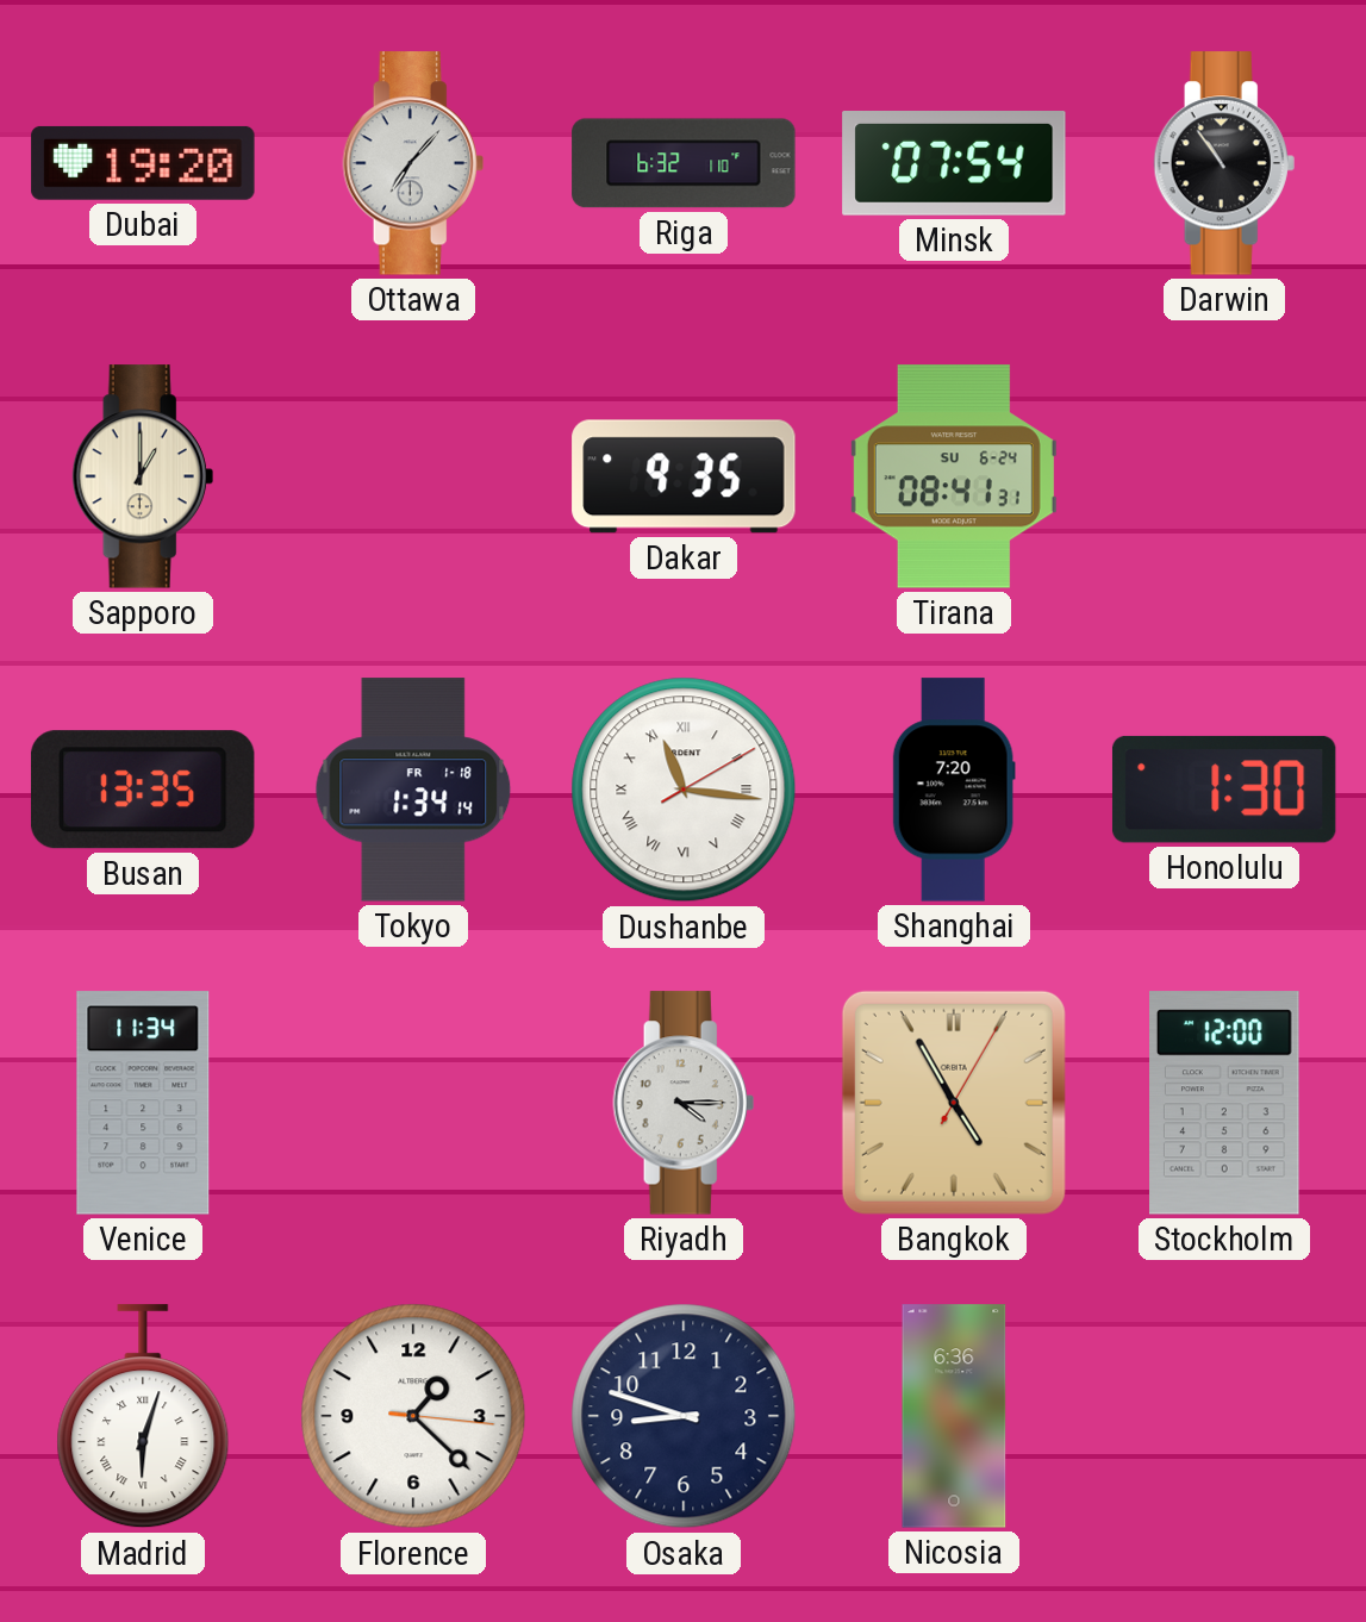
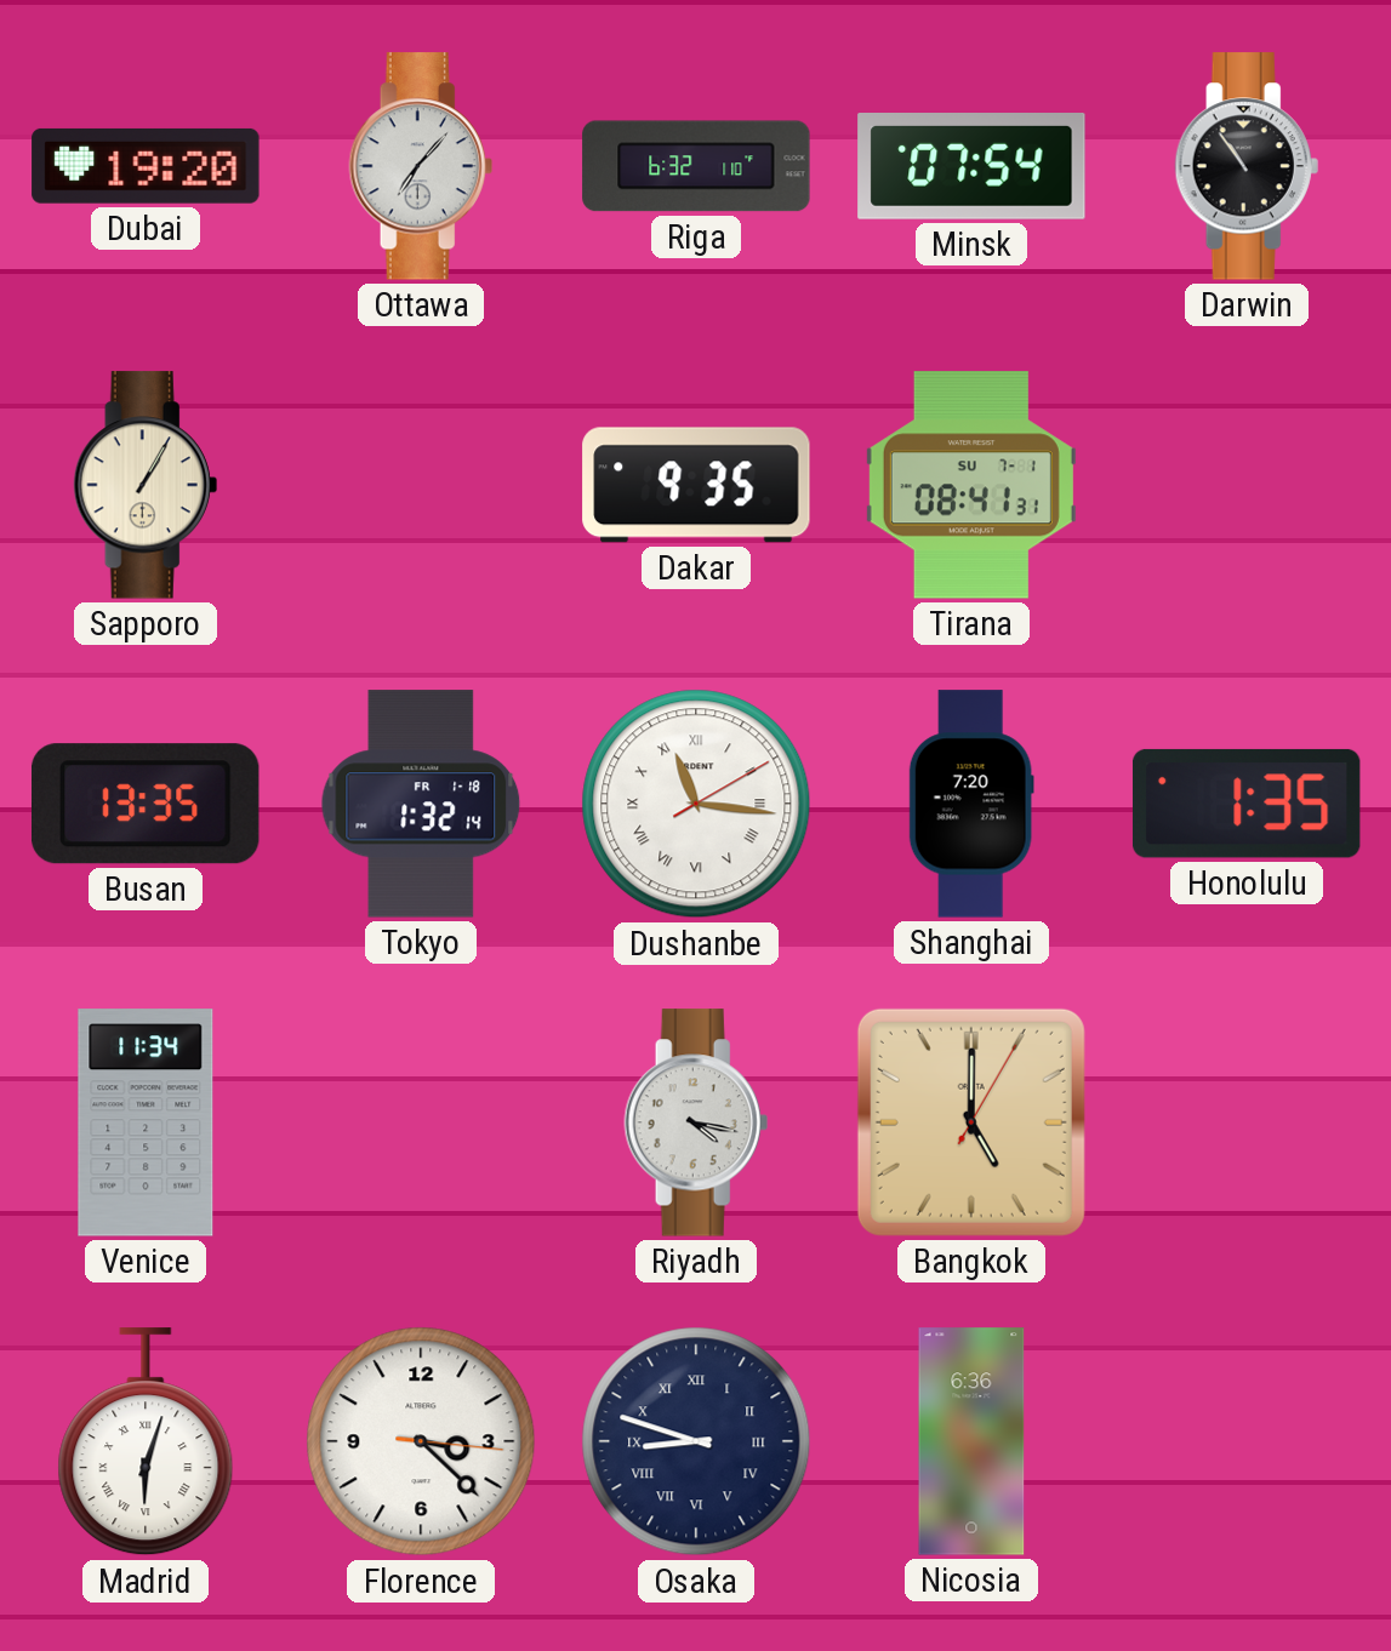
Sapporo: 1:00 -> 1:05 (146, 485)
Tirana date: SU 6-24 -> SU 7-1 (971, 485)
Tokyo: 1:34 -> 1:32 (421, 804)
Honolulu: 1:30 -> 1:35 (1247, 804)
Riyadh: 4:15 -> 4:17 (696, 1122)
Bangkok: 4:55 -> 5:00 (971, 1122)
Stockholm: 12:00 -> none (1225, 1103)
Florence: 1:22 -> 3:22 (421, 1441)
Osaka numerals: Arabic -> Roman (696, 1441)
